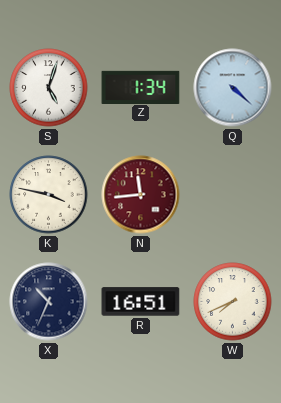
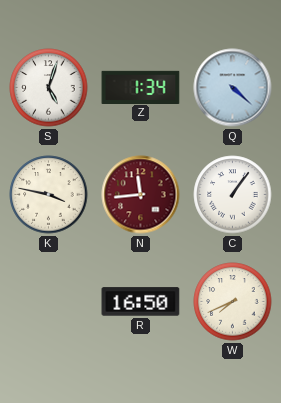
C: none -> 1:06 (233, 195)
X: 10:34 -> none (49, 302)
R: 16:51 -> 16:50 (141, 302)
